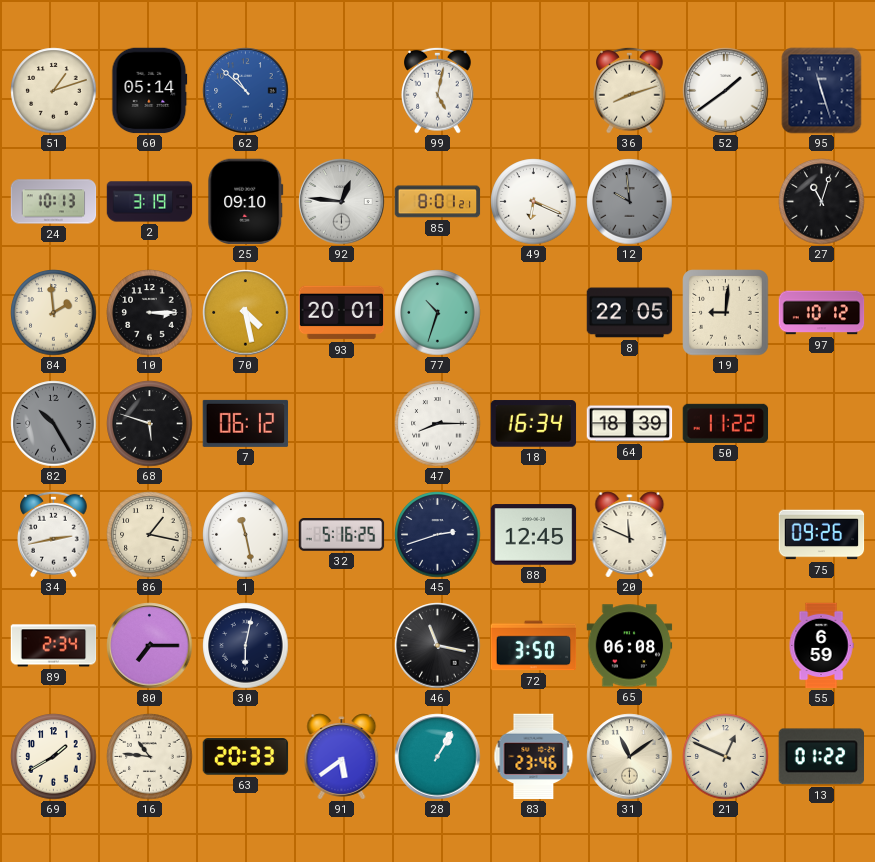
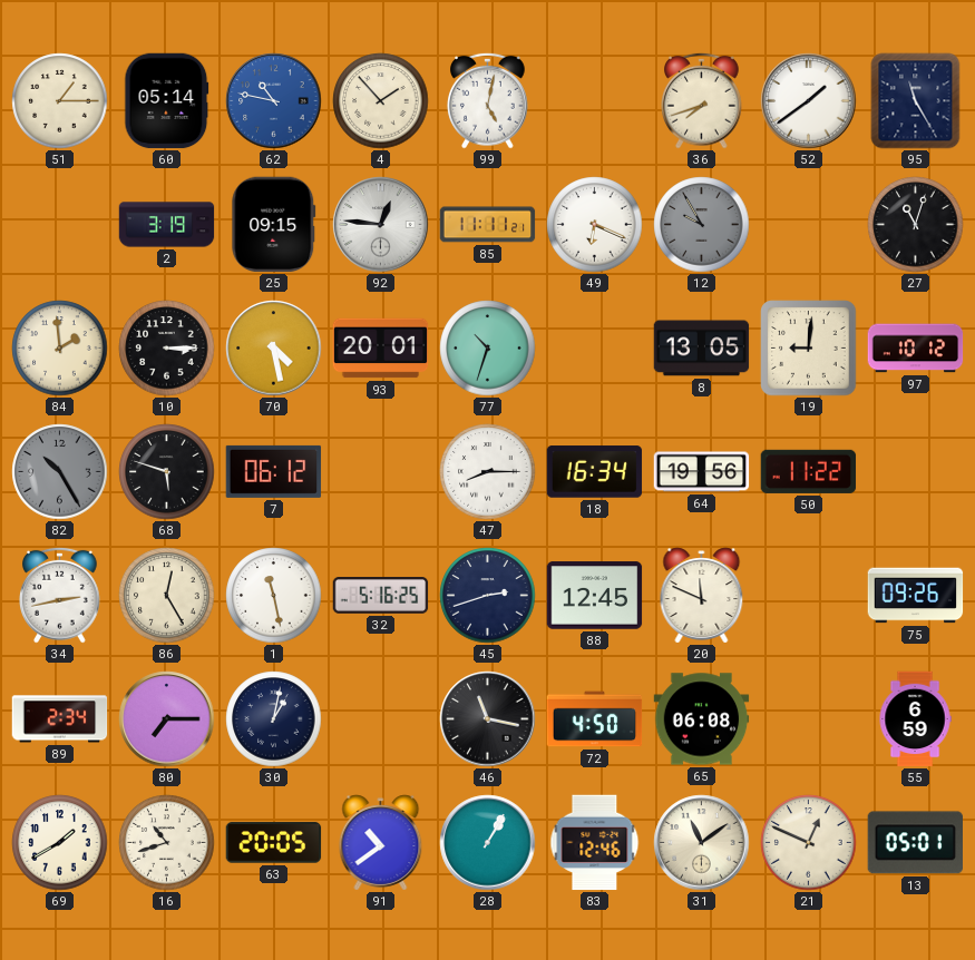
51: 1:12 -> 1:15 (60, 101)
62: 10:52 -> 10:47 (274, 101)
4: none -> 1:53 (381, 101)
36: 8:12 -> 7:42 (702, 100)
95: 11:27 -> 11:25 (916, 101)
24: 10:13 -> none (54, 202)
25: 09:10 -> 09:15 (274, 225)
85: 8:01 -> 11:11 (488, 225)
12: 9:59 -> 9:55 (702, 225)
8: 22:05 -> 13:05 (702, 349)
64: 18:39 -> 19:56 (702, 472)
86: 1:17 -> 12:25 (167, 596)
30: 6:02 -> 1:02 (274, 719)
72: 3:50 -> 4:50 (595, 719)
16: 10:46 -> 10:42 (167, 843)
63: 20:33 -> 20:05 (274, 843)
91: 5:39 -> 10:39 (381, 843)
83: 23:46 -> 12:46 (595, 843)
13: 01:22 -> 05:01 (915, 843)
